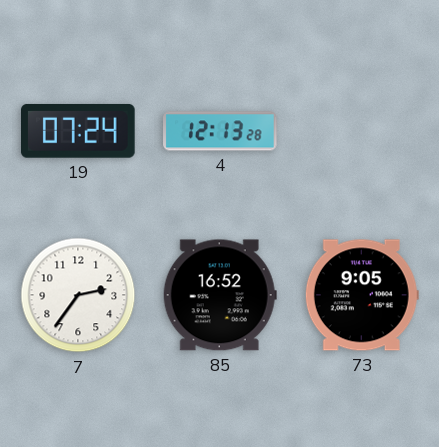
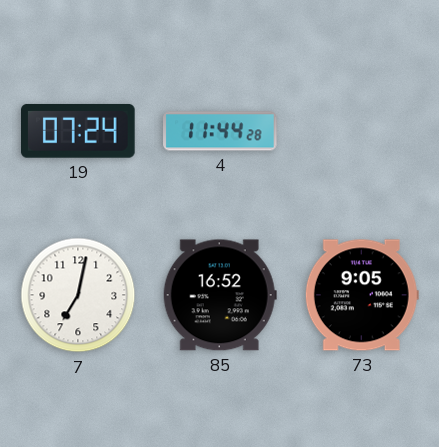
4: 12:13 -> 11:44 (220, 131)
7: 2:36 -> 7:02 (78, 295)
